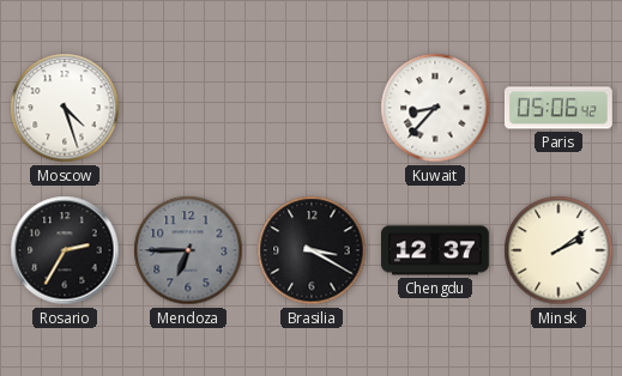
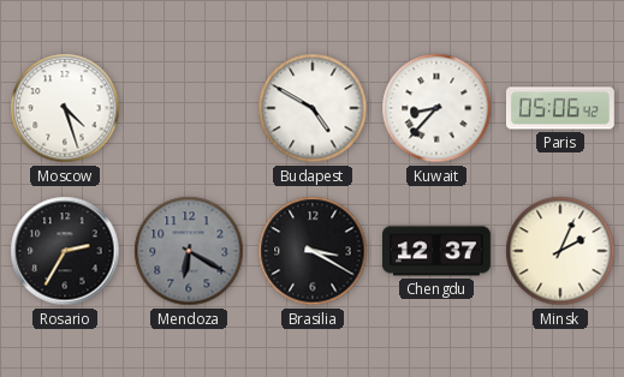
Budapest: none -> 4:50 (313, 108)
Mendoza: 6:45 -> 6:20 (189, 251)
Minsk: 2:09 -> 2:04 (560, 251)
